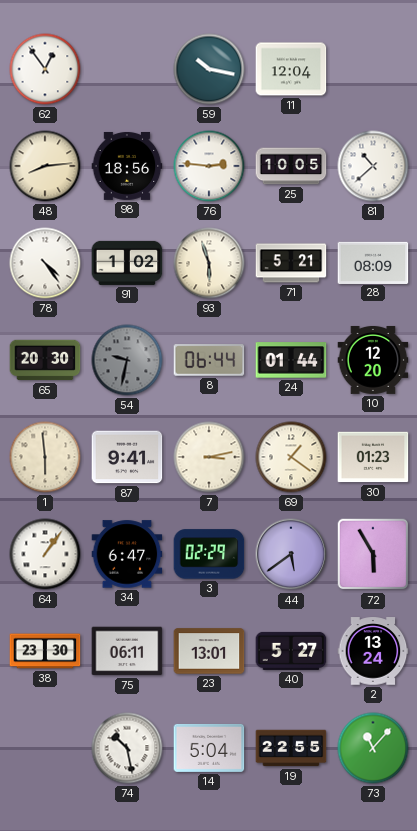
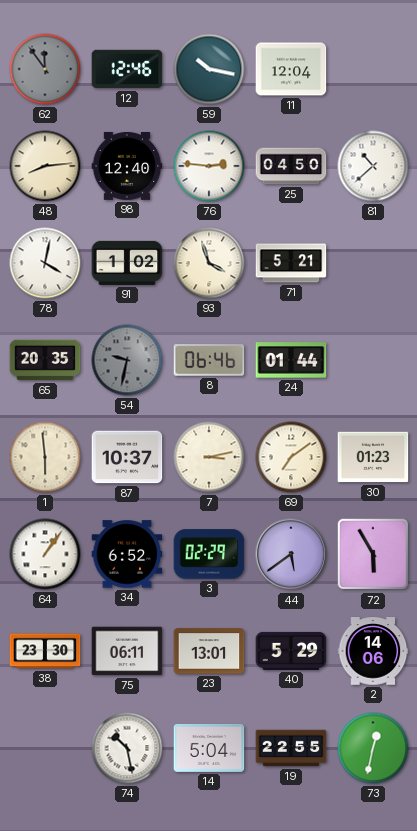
62: 12:54 -> 11:54 (45, 69)
62 dial: white -> grey (45, 69)
12: none -> 12:46 (127, 69)
98: 18:56 -> 12:40 (127, 166)
25: 10:05 -> 04:50 (291, 166)
78: 4:24 -> 4:02 (45, 263)
93: 5:57 -> 3:57 (209, 263)
28: 08:09 -> none (373, 262)
65: 20:30 -> 20:35 (45, 360)
8: 06:44 -> 06:46 (209, 360)
10: 12:20 -> none (373, 360)
87: 9:41 -> 10:37 (127, 457)
69: 1:21 -> 7:09 (291, 457)
34: 6:47 -> 6:52 (127, 554)
40: 5:27 -> 5:29 (291, 651)
2: 13:24 -> 14:06 (373, 651)
73: 11:07 -> 12:32 (373, 748)
